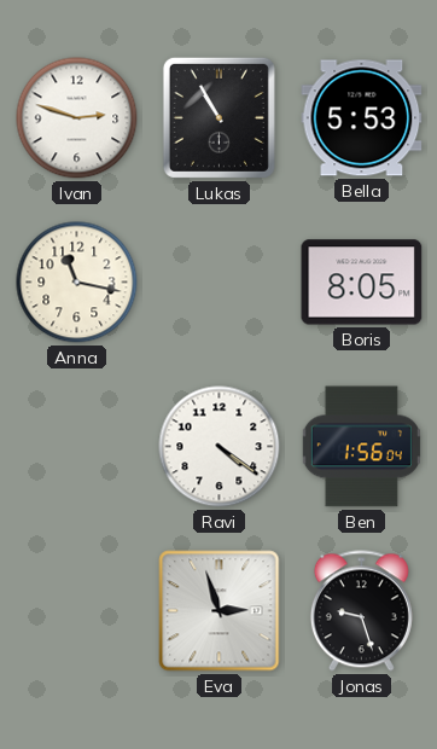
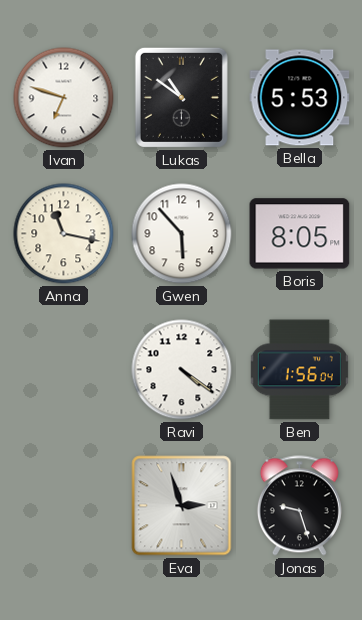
Ivan: 2:48 -> 6:48 (64, 98)
Lukas: 10:55 -> 10:51 (181, 97)
Gwen: none -> 5:53 (182, 234)
